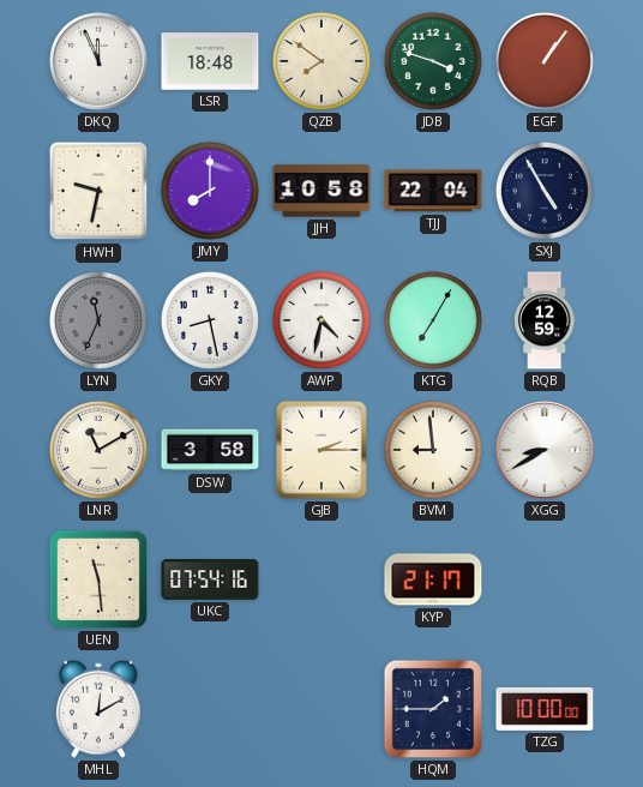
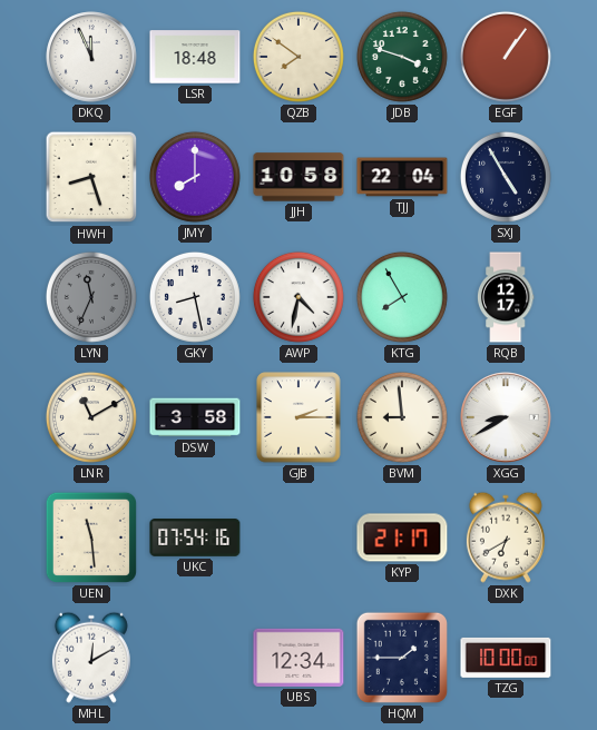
HWH: 9:32 -> 8:27 (91, 177)
KTG: 7:05 -> 7:55 (402, 297)
RQB: 12:59 -> 12:17 (506, 297)
DXK: none -> 6:40 (506, 537)
UBS: none -> 12:34 (298, 658)
